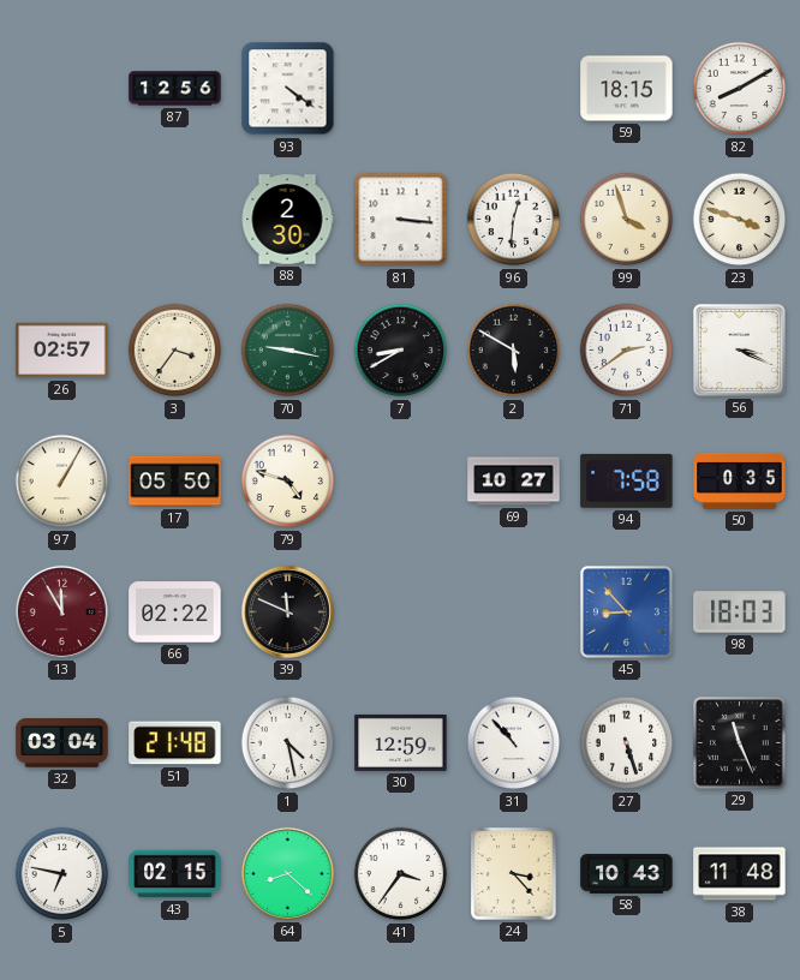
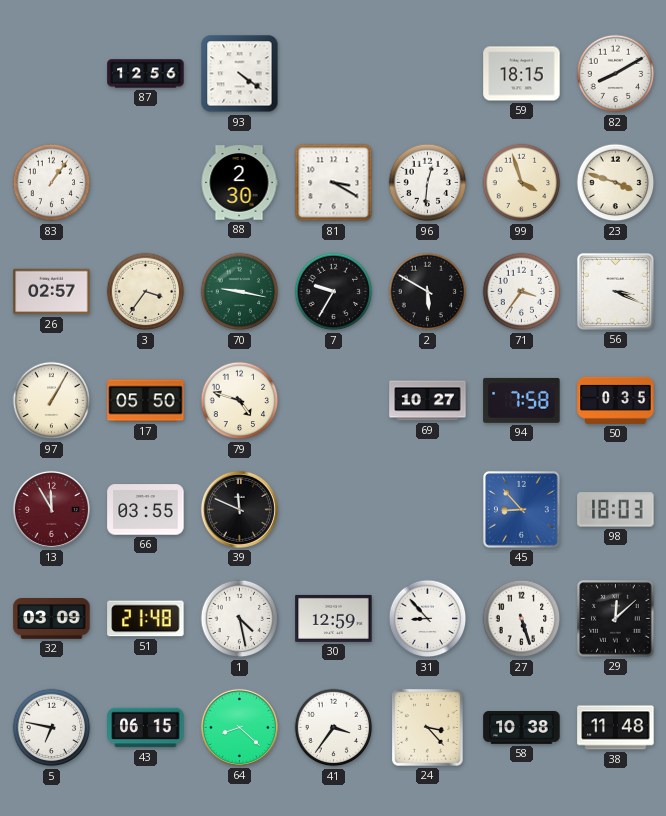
83: none -> 1:06 (52, 183)
81: 3:16 -> 3:20 (334, 183)
7: 8:40 -> 9:35 (334, 292)
71: 2:39 -> 3:36 (522, 292)
66: 02:22 -> 03:55 (146, 510)
32: 03:04 -> 03:09 (52, 619)
31: 10:53 -> 8:53 (428, 619)
29: 11:26 -> 12:08 (616, 619)
43: 02:15 -> 06:15 (146, 728)
58: 10:43 -> 10:38 (522, 728)
